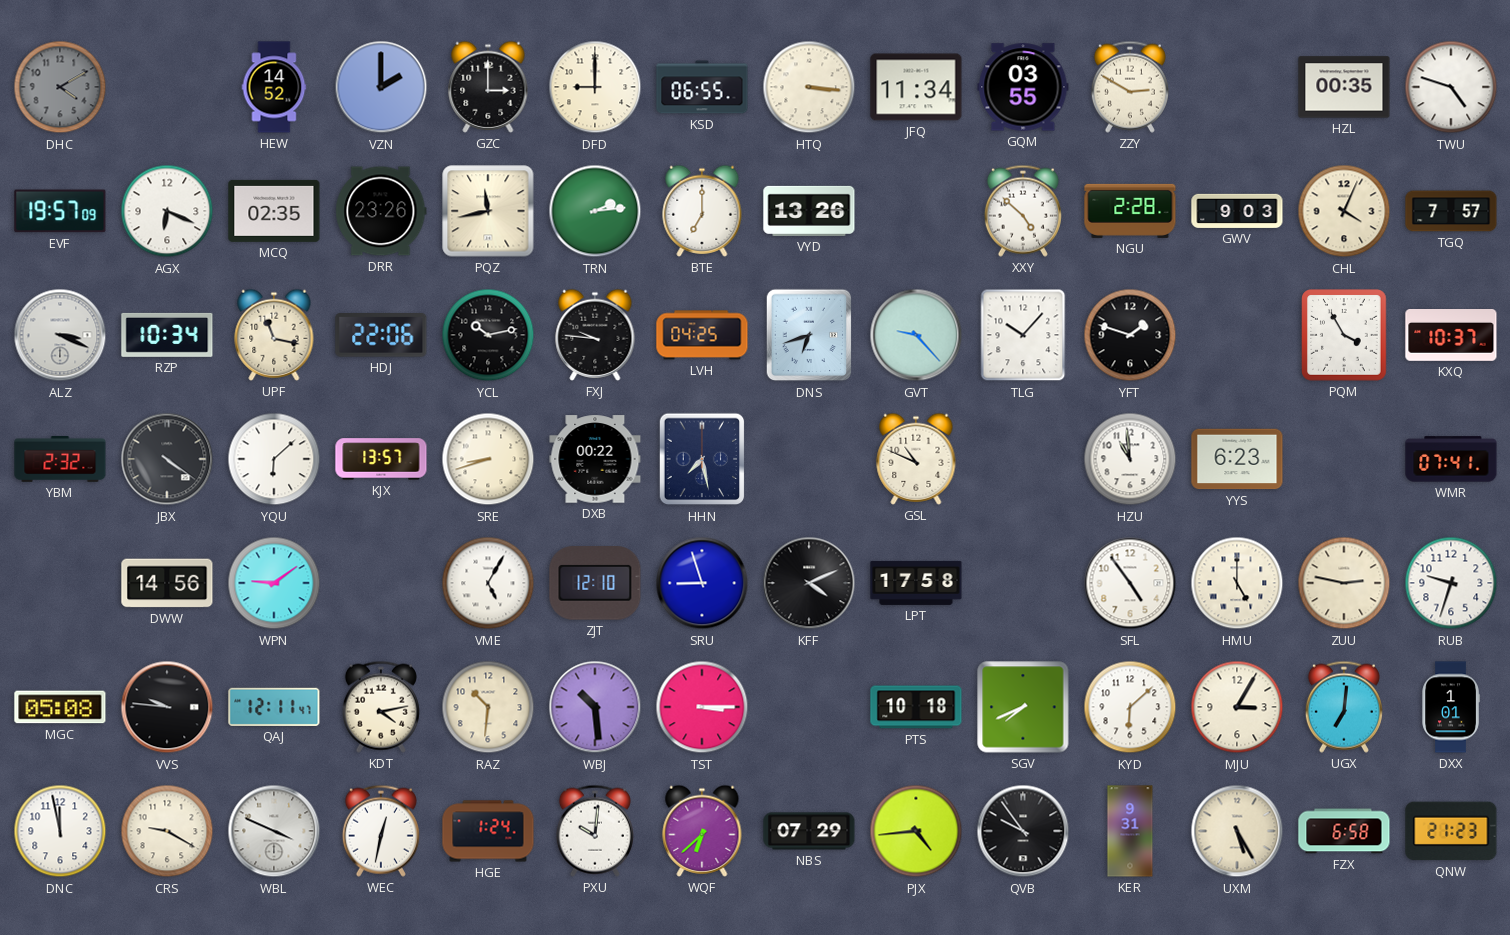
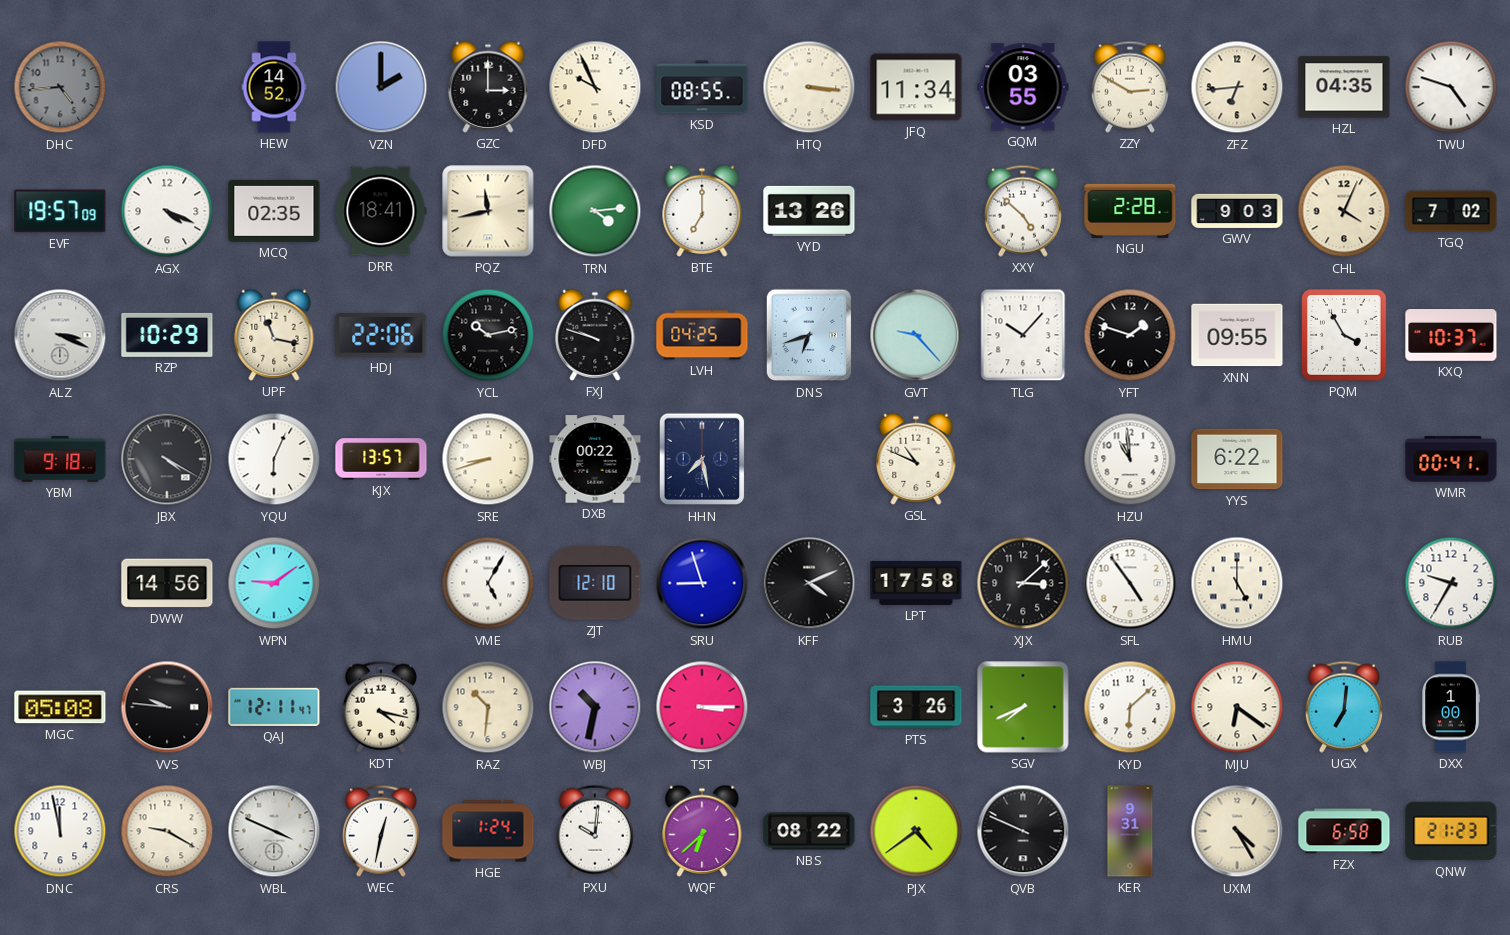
DHC: 4:10 -> 4:44 (60, 87)
DFD: 9:00 -> 9:56 (595, 87)
KSD: 06:55 -> 08:55 (702, 87)
ZFZ: none -> 6:44 (1237, 87)
HZL: 00:35 -> 04:35 (1344, 87)
AGX: 6:19 -> 4:19 (167, 211)
DRR: 23:26 -> 18:41 (381, 211)
TRN: 2:14 -> 4:14 (595, 211)
TGQ: 7:57 -> 7:02 (1451, 211)
RZP: 10:34 -> 10:29 (167, 335)
FXJ: 9:46 -> 9:48 (595, 335)
XNN: none -> 09:55 (1237, 335)
YBM: 2:32 -> 9:18 (60, 459)
JBX: 4:21 -> 4:20 (167, 459)
YQU: 6:08 -> 6:04 (274, 459)
YYS: 6:23 -> 6:22 (1237, 459)
WMR: 07:41 -> 00:41 (1451, 459)
XJX: none -> 3:08 (1023, 583)
ZUU: 2:47 -> none (1344, 583)
RUB: 9:33 -> 9:35 (1451, 583)
KDT: 4:13 -> 4:17 (381, 707)
WBJ: 10:29 -> 10:32 (595, 707)
PTS: 10:18 -> 3:26 (916, 707)
MJU: 3:05 -> 6:21 (1237, 707)
DXX: 1:01 -> 1:00 (1451, 707)
NBS: 07:29 -> 08:22 (809, 831)
PJX: 4:44 -> 4:39 (916, 831)
QVB: 9:54 -> 9:49 (1023, 831)
UXM: 5:25 -> 4:25 (1237, 831)
